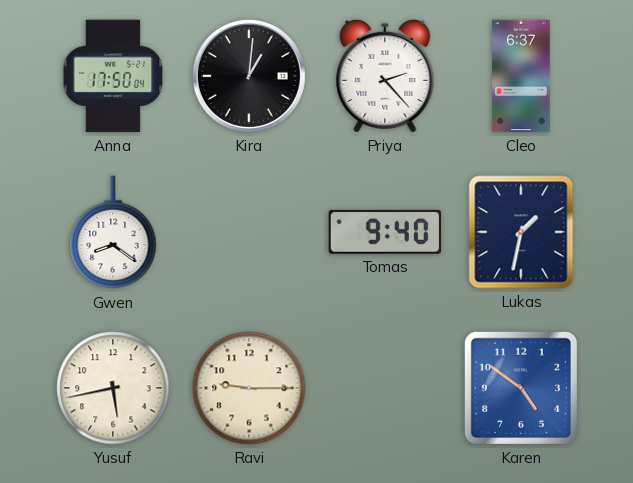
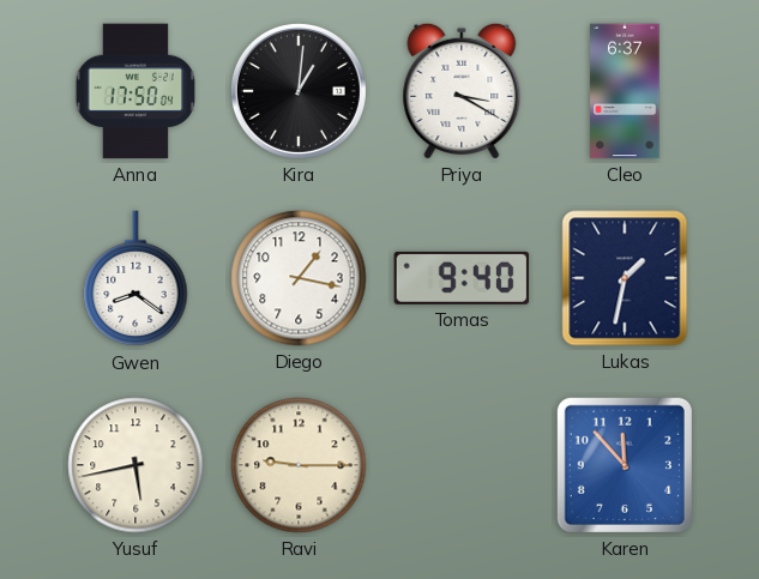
Priya: 2:23 -> 3:20 (462, 91)
Diego: none -> 1:17 (299, 278)
Karen: 4:51 -> 11:53 (625, 465)
